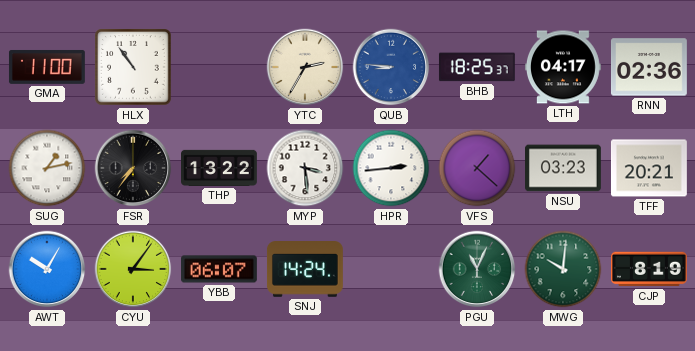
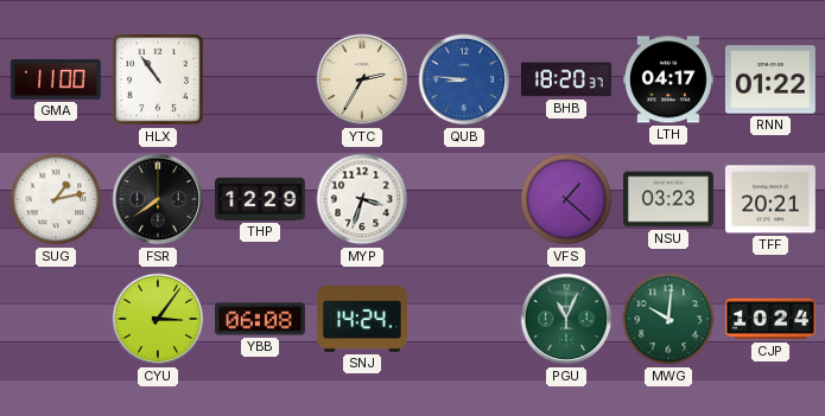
BHB: 18:25 -> 18:20 (566, 79)
RNN: 02:36 -> 01:22 (770, 79)
FSR: 7:36 -> 7:39 (158, 199)
THP: 13:22 -> 12:29 (261, 199)
MYP: 3:29 -> 3:33 (362, 199)
HPR: 2:44 -> none (391, 168)
AWT: 10:05 -> none (47, 269)
YBB: 06:07 -> 06:08 (261, 319)
CJP: 8:19 -> 10:24 (772, 319)
